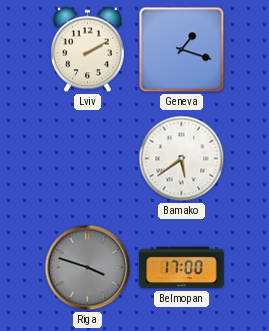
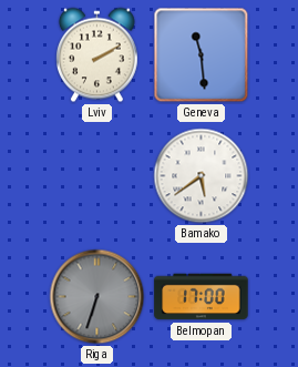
Geneva: 1:18 -> 11:29 (202, 55)
Riga: 3:48 -> 6:33 (97, 297)
